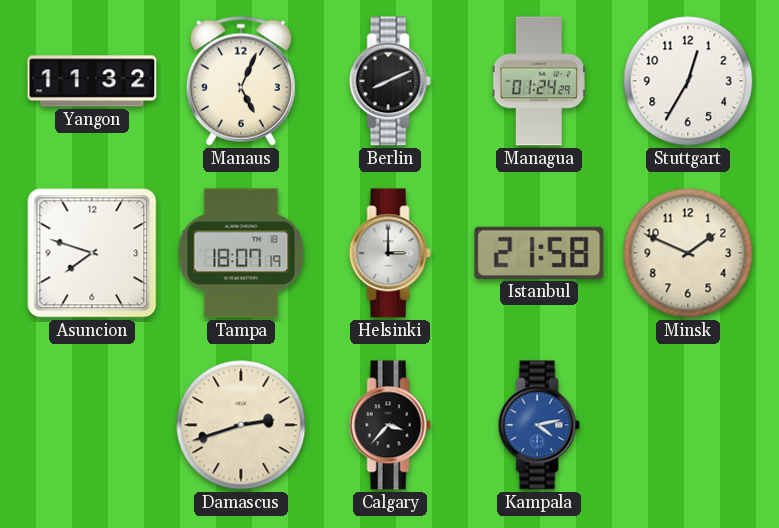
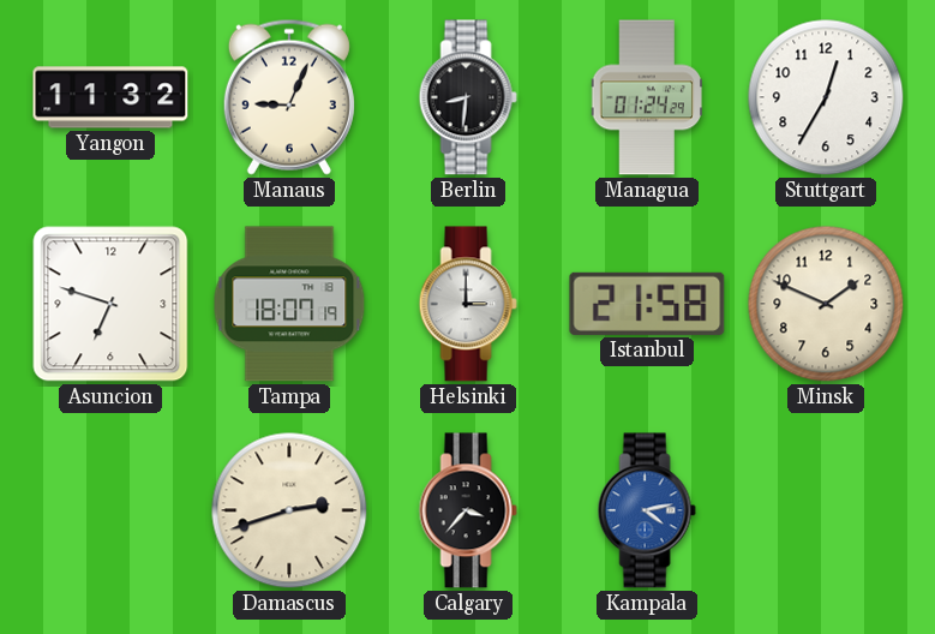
Manaus: 5:04 -> 9:04 (289, 97)
Berlin: 8:11 -> 8:31 (468, 97)
Asuncion: 7:48 -> 6:48 (110, 304)
